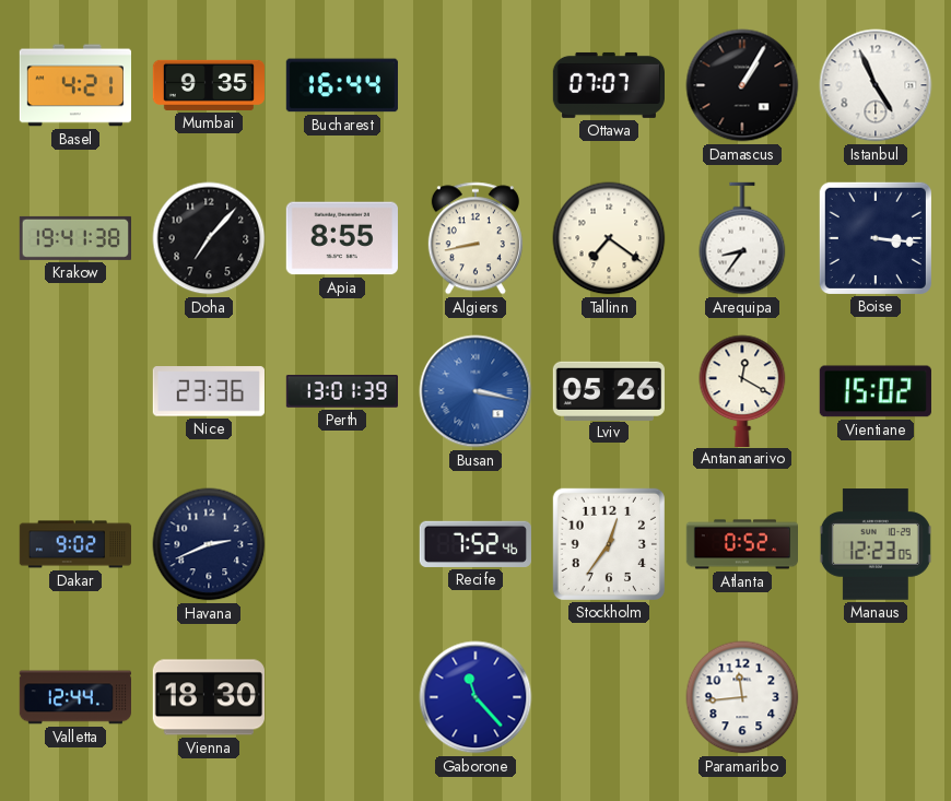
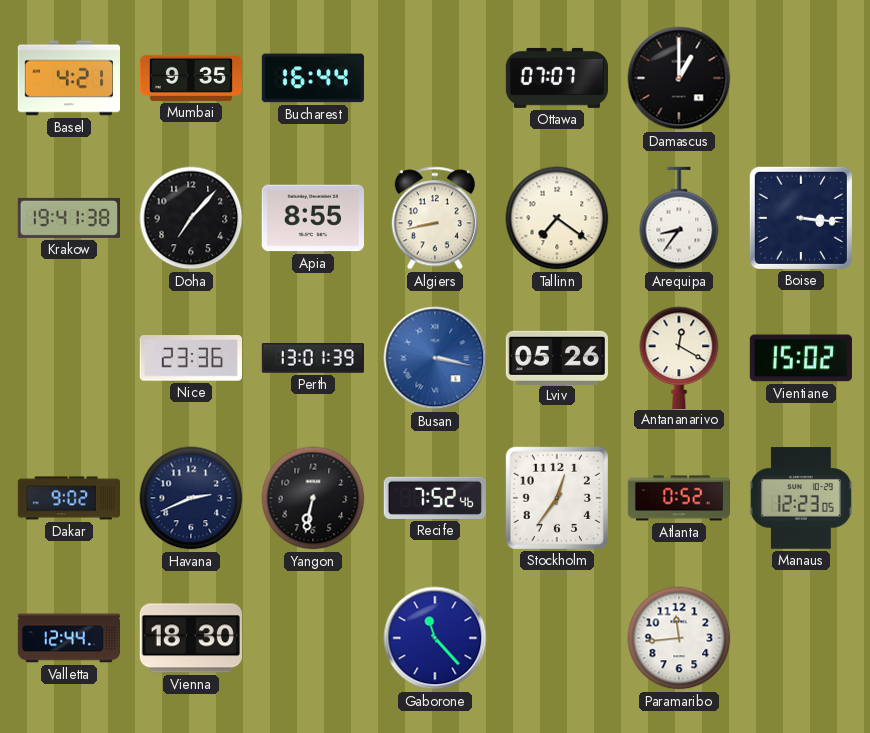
Damascus: 1:05 -> 1:00 (679, 78)
Istanbul: 4:56 -> none (876, 85)
Yangon: none -> 6:32 (313, 498)
